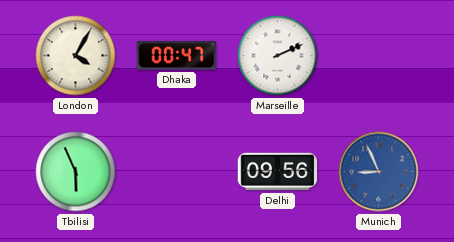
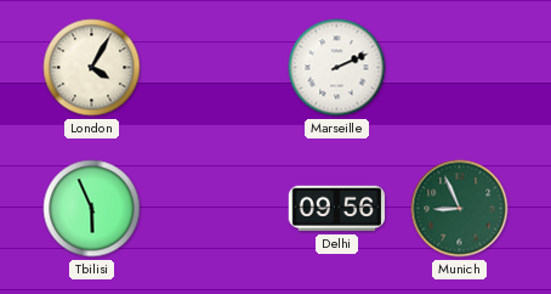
Dhaka: 00:47 -> none (176, 56)
Munich dial: blue -> green (460, 209)
